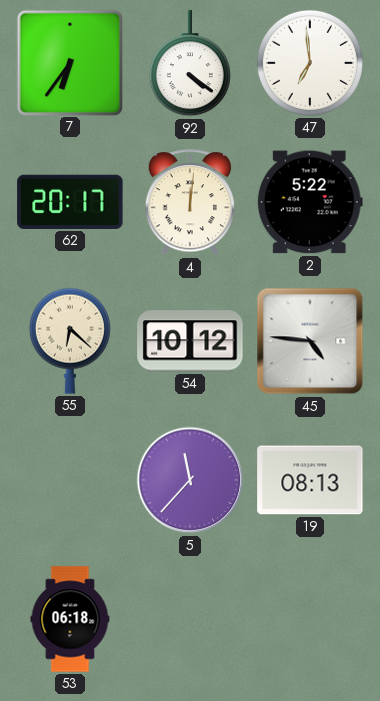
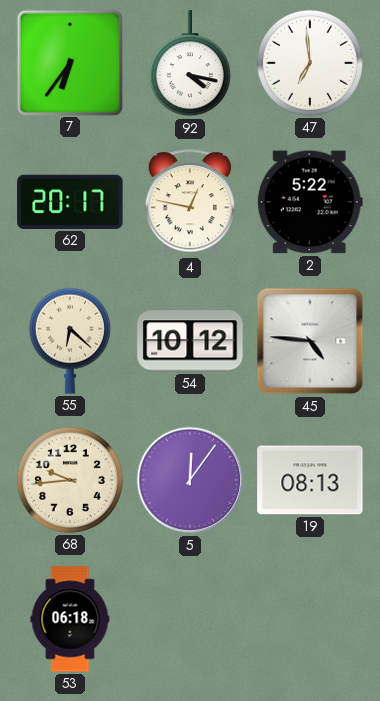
92: 4:21 -> 4:17 (190, 64)
4: 12:01 -> 12:47 (190, 203)
68: none -> 9:44 (70, 480)
5: 11:37 -> 12:06 (190, 480)
